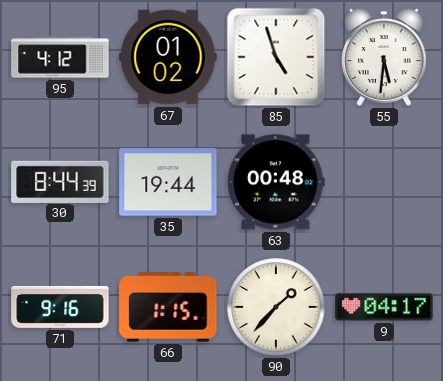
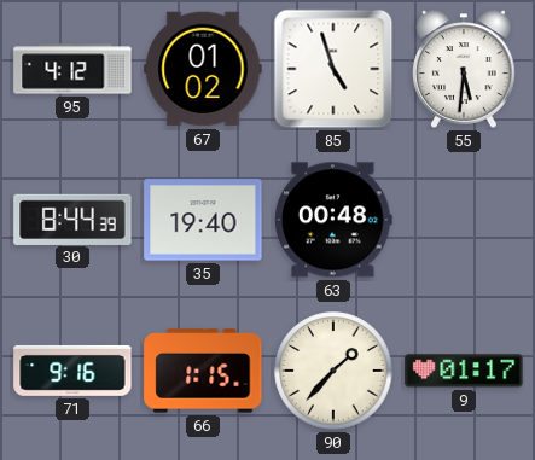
35: 19:44 -> 19:40 (203, 220)
9: 04:17 -> 01:17 (464, 371)
